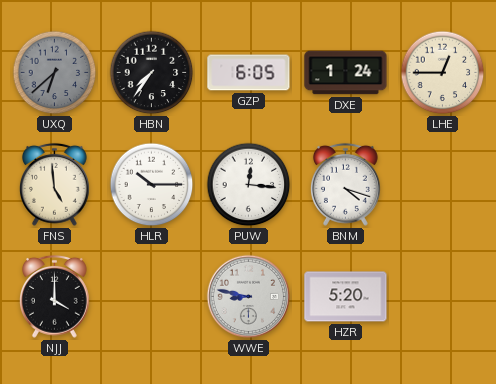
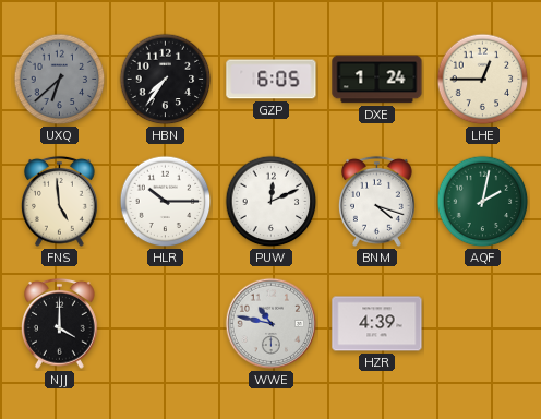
PUW: 12:16 -> 12:11 (272, 202)
AQF: none -> 2:02 (483, 202)
WWE: 8:47 -> 10:47 (272, 324)
HZR: 5:20 -> 4:39 (377, 324)
